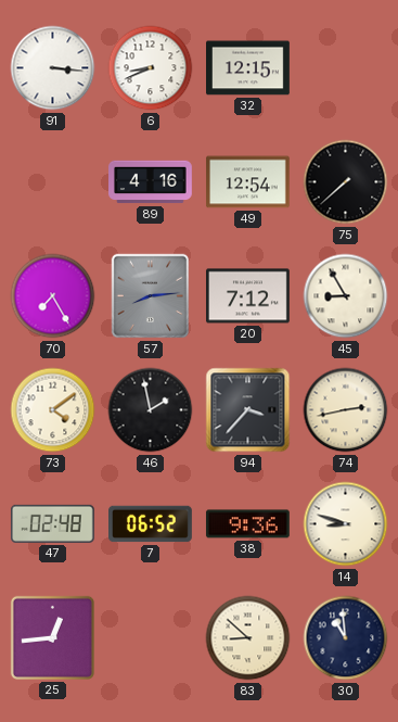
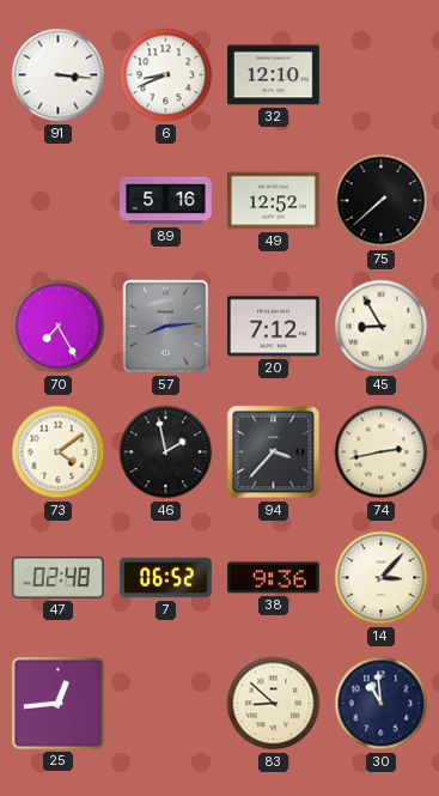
32: 12:15 -> 12:10 (274, 75)
89: 4:16 -> 5:16 (166, 201)
49: 12:54 -> 12:52 (274, 201)
14: 8:48 -> 3:07 (382, 578)
